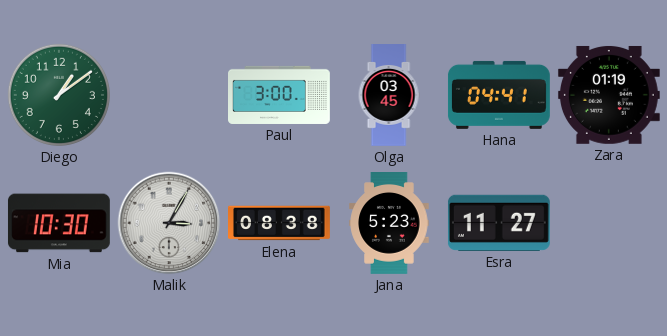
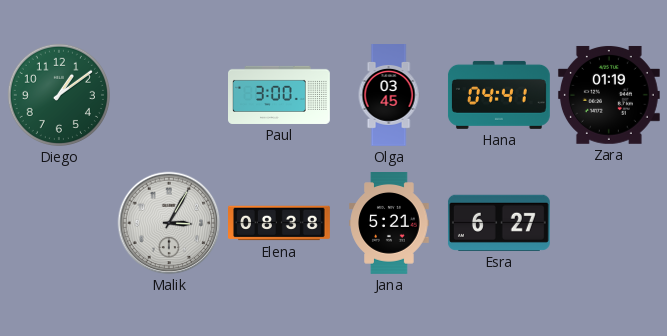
Mia: 10:30 -> none (59, 223)
Jana: 5:23 -> 5:21 (389, 224)
Esra: 11:27 -> 6:27 (499, 223)
